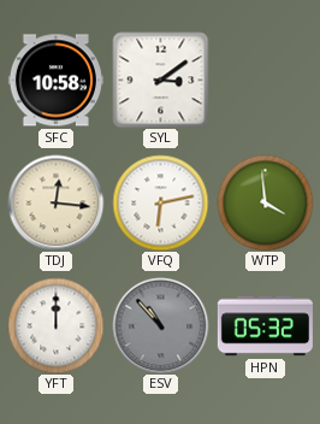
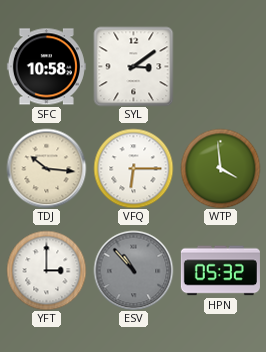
TDJ: 12:16 -> 10:16 (46, 168)
VFQ: 6:13 -> 6:15 (133, 168)
YFT: 12:00 -> 3:00 (46, 270)
